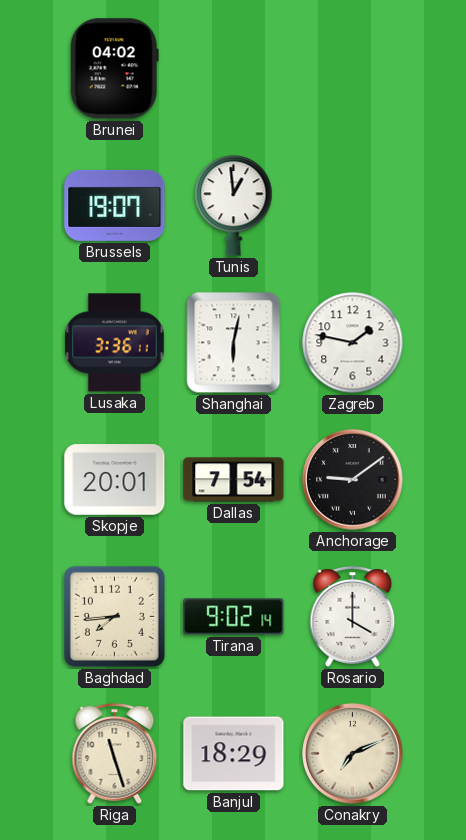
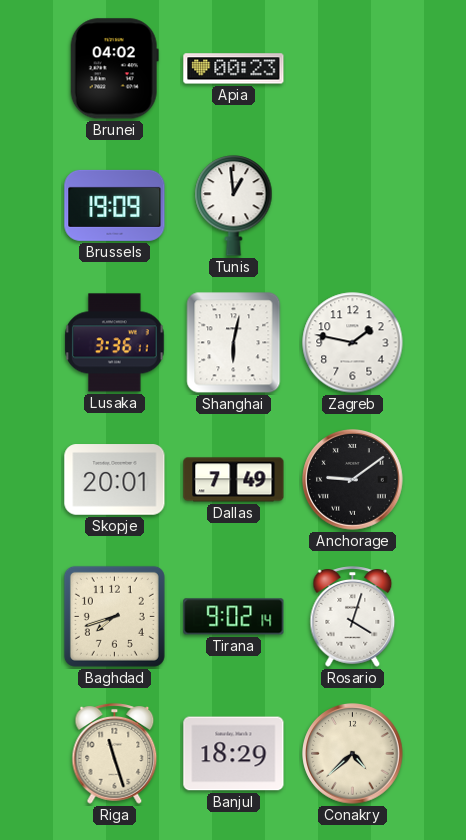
Apia: none -> 00:23 (234, 69)
Brussels: 19:07 -> 19:09 (115, 205)
Dallas: 7:54 -> 7:49 (234, 480)
Baghdad: 7:44 -> 7:42 (114, 616)
Rosario: 4:00 -> 4:03 (353, 617)
Conakry: 7:11 -> 4:38 (353, 754)
